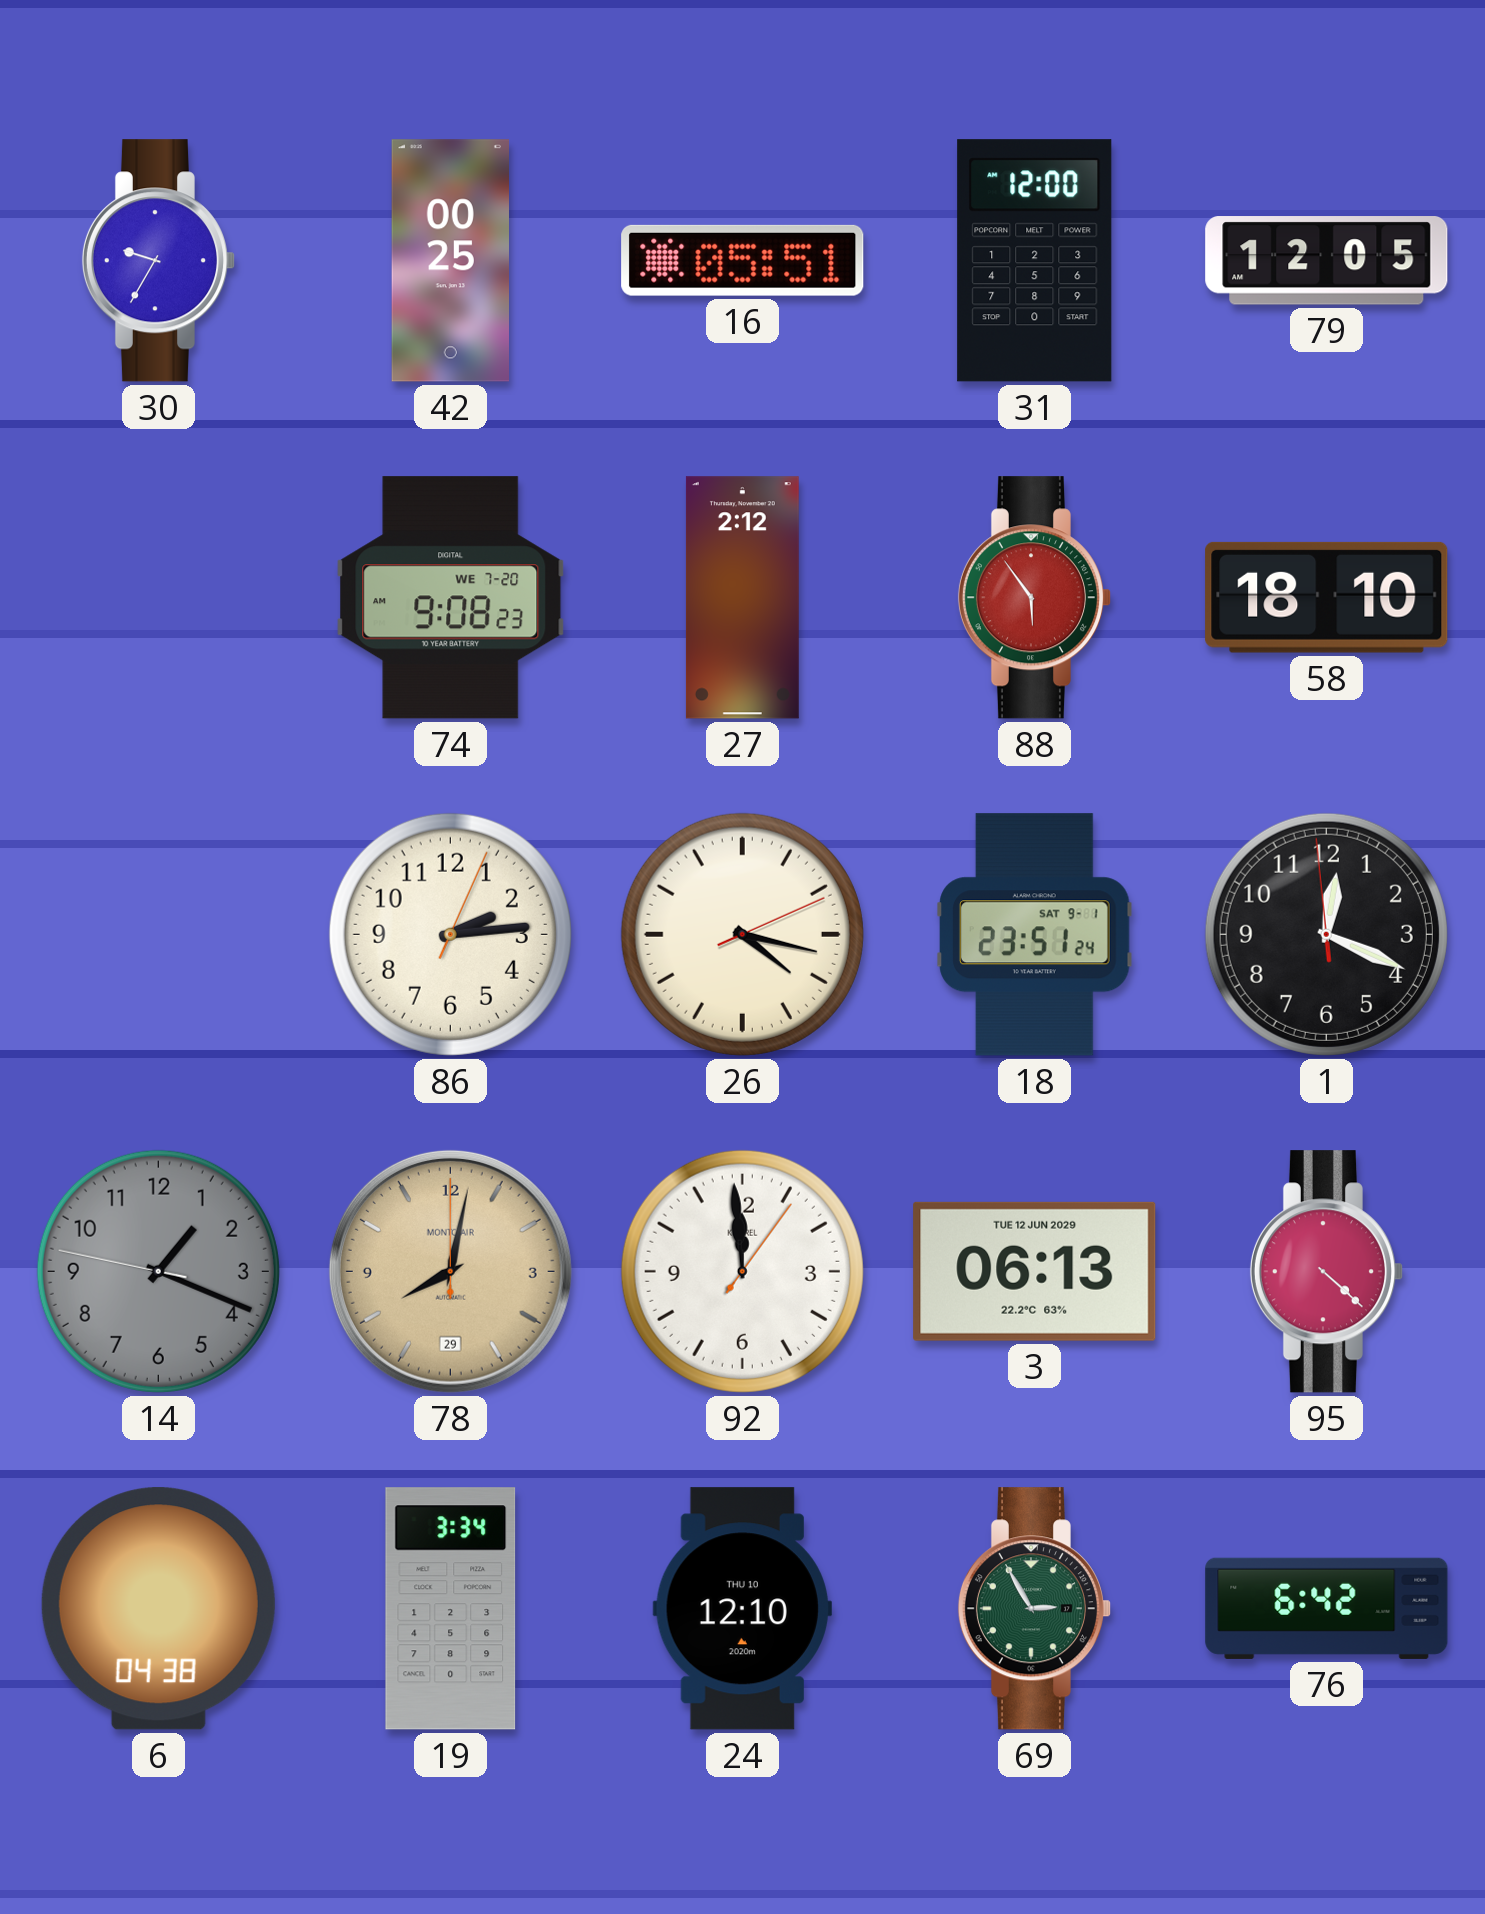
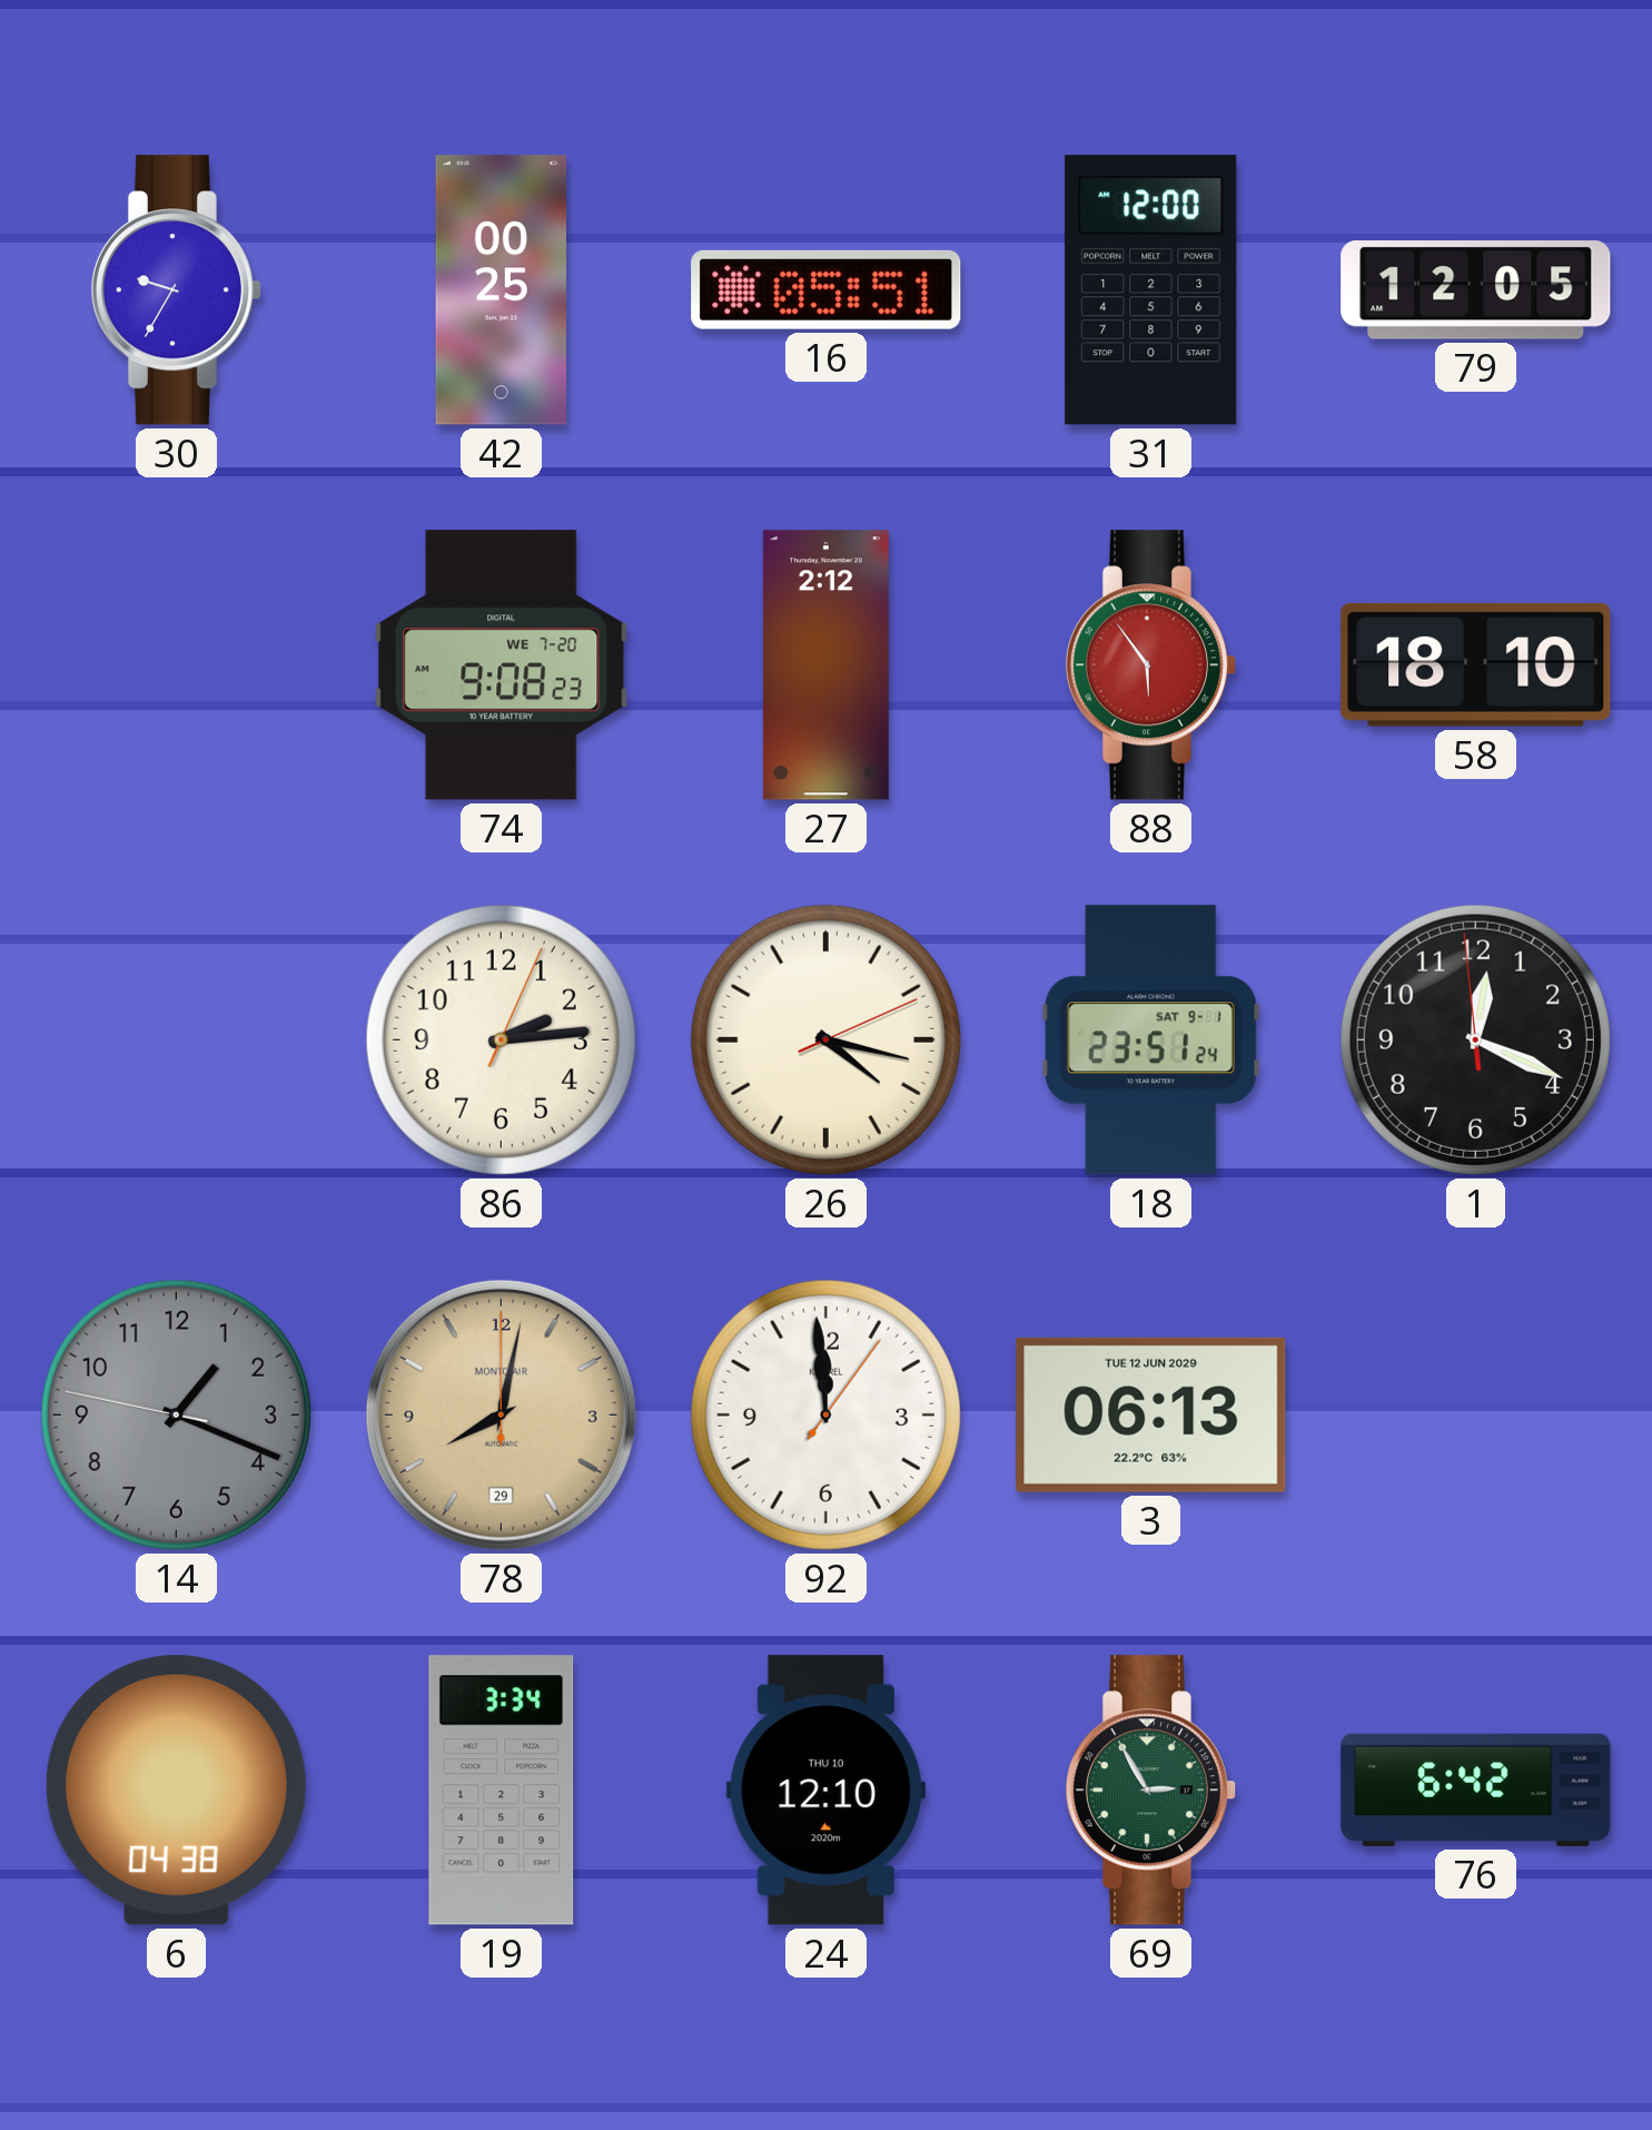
95: 4:22 -> none (1326, 1272)
